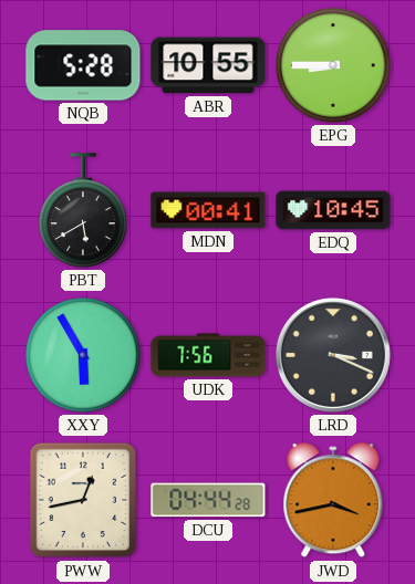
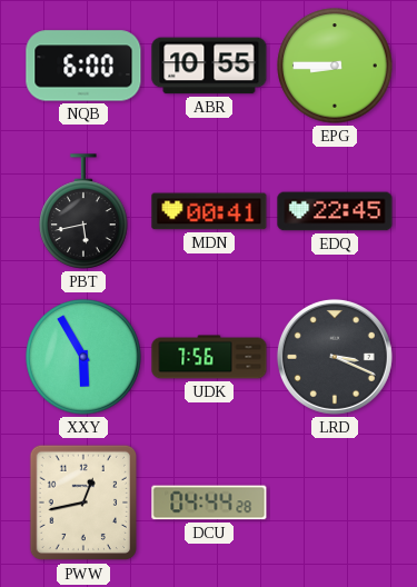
NQB: 5:28 -> 6:00 (83, 66)
PBT: 5:40 -> 5:43 (83, 211)
EDQ: 10:45 -> 22:45 (335, 211)
JWD: 3:43 -> none (333, 501)
